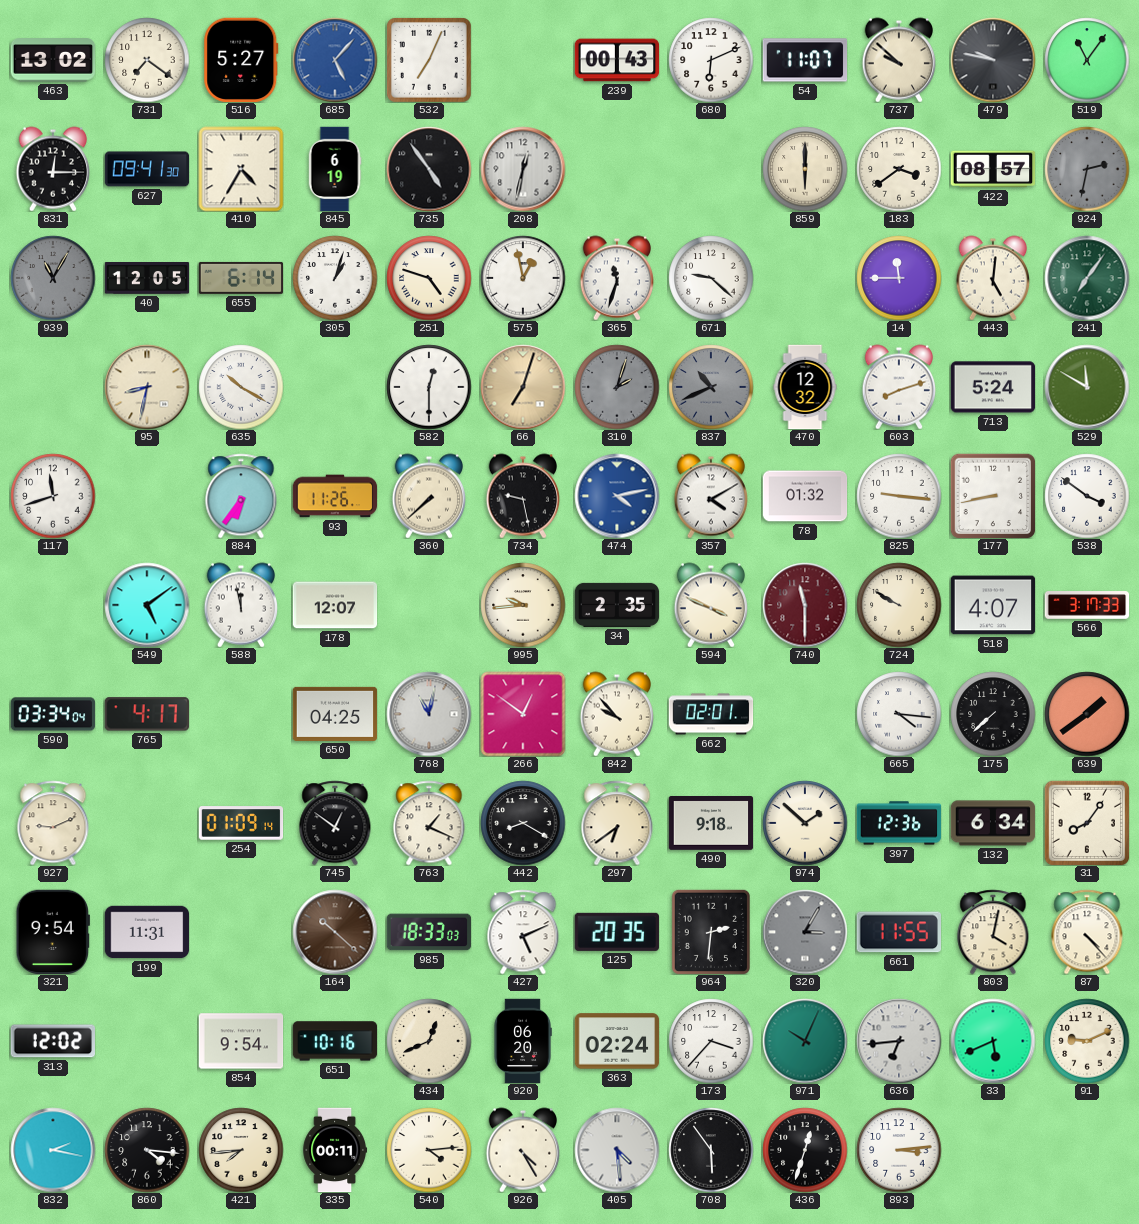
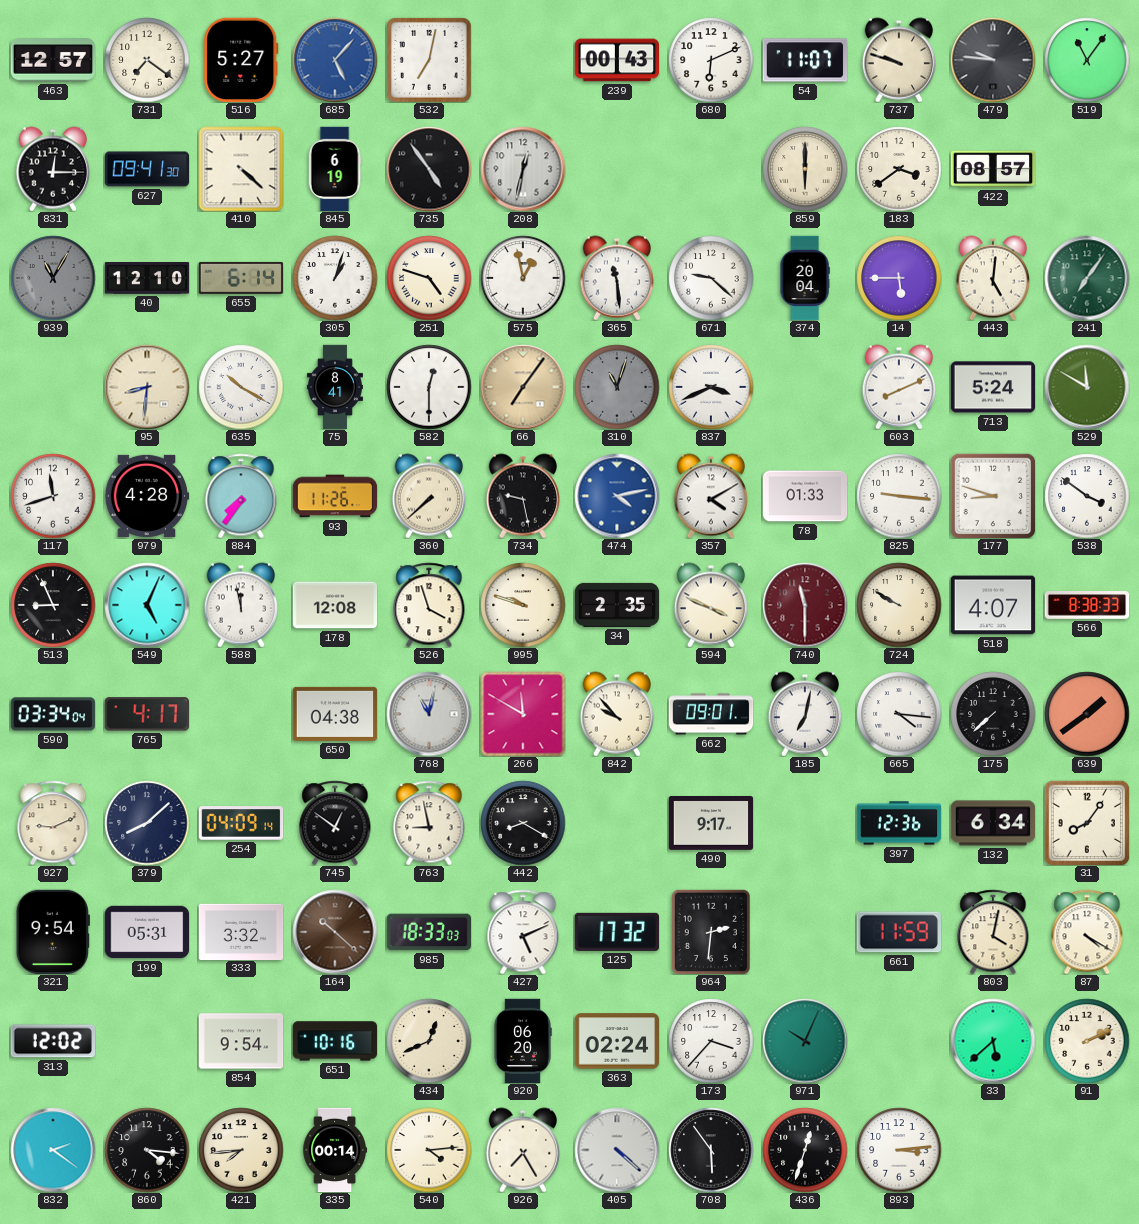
463: 13:02 -> 12:57 (53, 60)
532: 7:04 -> 7:02 (429, 60)
737: 9:52 -> 9:48 (898, 60)
479: 9:47 -> 9:46 (993, 60)
410: 4:35 -> 4:22 (241, 169)
924: 2:32 -> none (1087, 169)
40: 12:05 -> 12:10 (147, 279)
365: 11:33 -> 11:29 (616, 278)
374: none -> 20:04 (805, 278)
14: 11:45 -> 5:45 (899, 278)
95: 8:32 -> 8:31 (147, 387)
75: none -> 8:41 (335, 387)
66: 7:03 -> 7:06 (523, 387)
310: 2:03 -> 11:03 (617, 387)
837: 10:41 -> 3:41 (711, 387)
837 dial: grey -> white (711, 387)
470: 12:32 -> none (805, 387)
603: 8:12 -> 8:11 (898, 387)
979: none -> 4:28 (147, 496)
884: 6:36 -> 7:36 (241, 496)
78: 01:32 -> 01:33 (805, 496)
177: 8:43 -> 8:48 (993, 496)
513: none -> 8:56 (53, 605)
549: 5:09 -> 5:04 (147, 605)
178: 12:07 -> 12:08 (335, 605)
526: none -> 3:57 (429, 605)
995: 9:44 -> 9:48 (523, 605)
566: 3:17 -> 8:38 (1087, 605)
650: 04:25 -> 04:38 (335, 714)
266: 12:51 -> 11:50 (523, 714)
662: 02:01 -> 09:01 (711, 714)
185: none -> 7:02 (804, 714)
379: none -> 8:08 (147, 823)
254: 01:09 -> 04:09 (241, 823)
763: 1:19 -> 8:58 (429, 823)
297: 6:39 -> none (617, 823)
490: 9:18 -> 9:17 (711, 824)
974: 1:52 -> none (805, 823)
199: 11:31 -> 05:31 (147, 932)
333: none -> 3:32 (241, 931)
125: 20:35 -> 17:32 (617, 932)
320: 3:05 -> none (805, 932)
661: 11:55 -> 11:59 (898, 932)
87: 4:23 -> 4:20 (1087, 932)
636: 6:44 -> none (899, 1041)
33: 5:41 -> 5:38 (993, 1041)
91: 9:11 -> 2:11 (1087, 1041)
832: 2:17 -> 2:21 (53, 1150)
335: 00:11 -> 00:14 (335, 1150)
926: 4:25 -> 7:25 (522, 1150)
405: 4:29 -> 4:22 (617, 1150)
